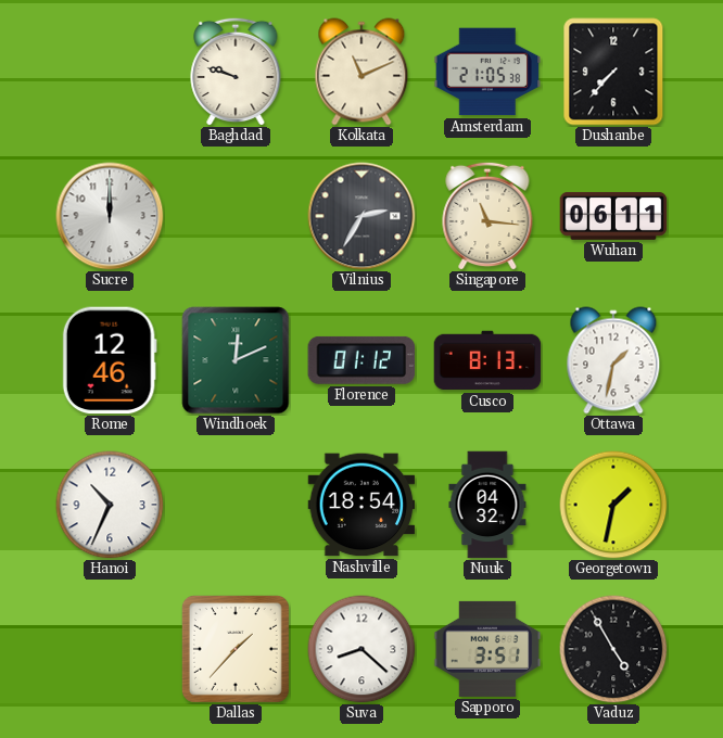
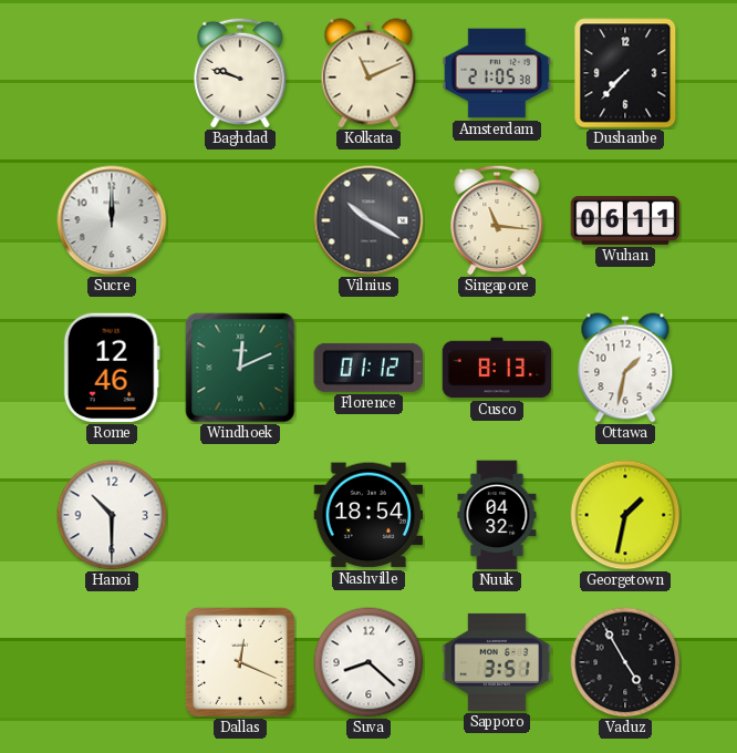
Vilnius: 2:35 -> 10:20 (369, 220)
Hanoi: 10:34 -> 10:30 (112, 515)
Dallas: 1:37 -> 12:19 (240, 662)
